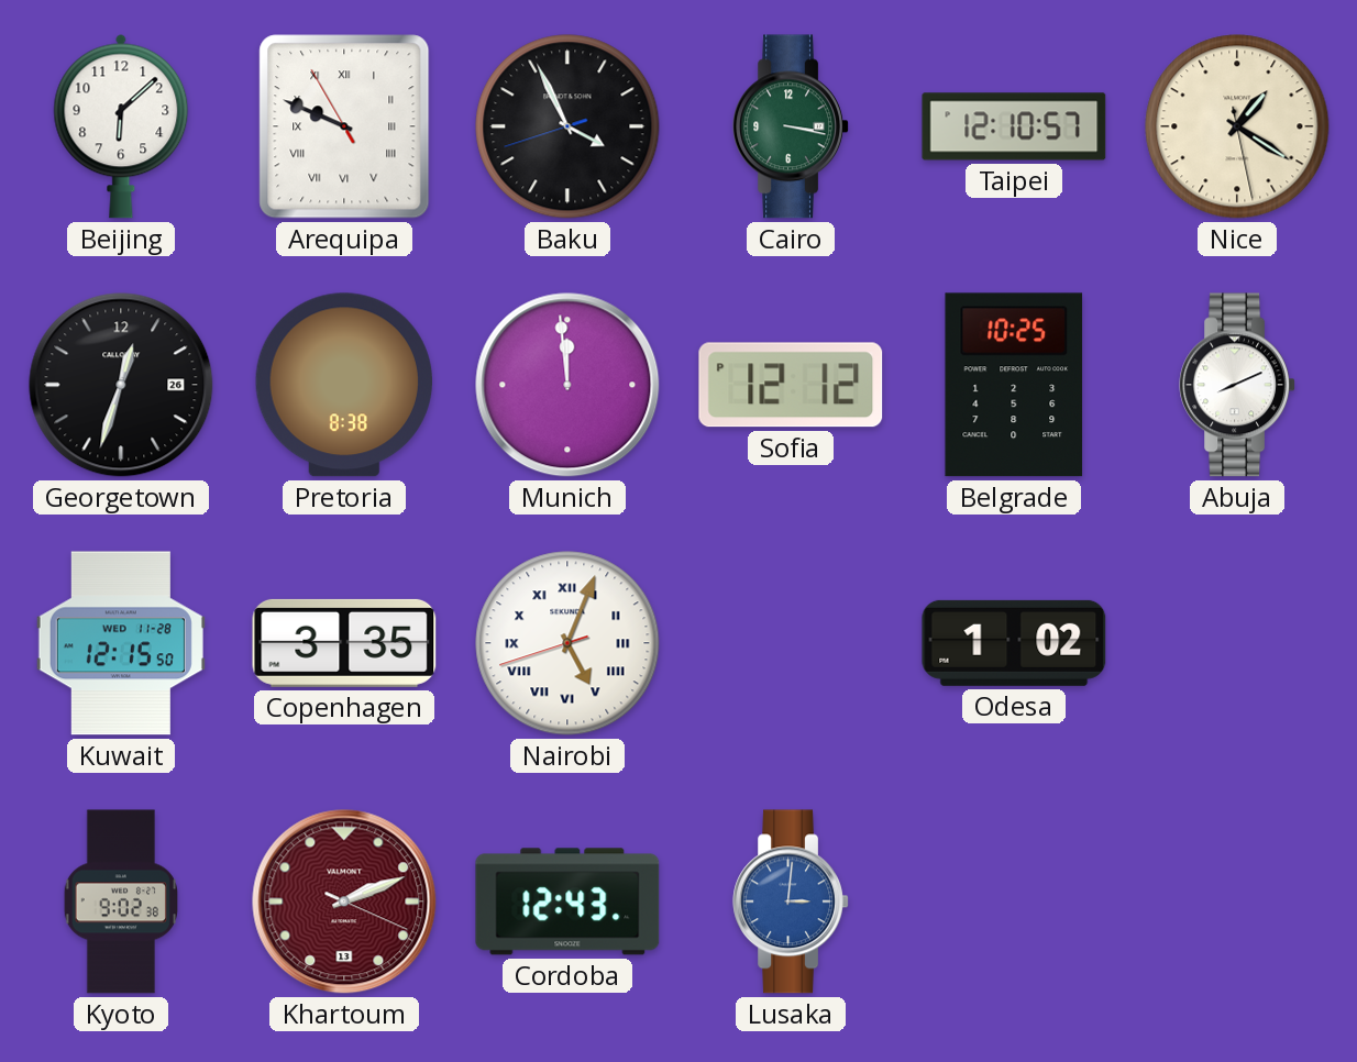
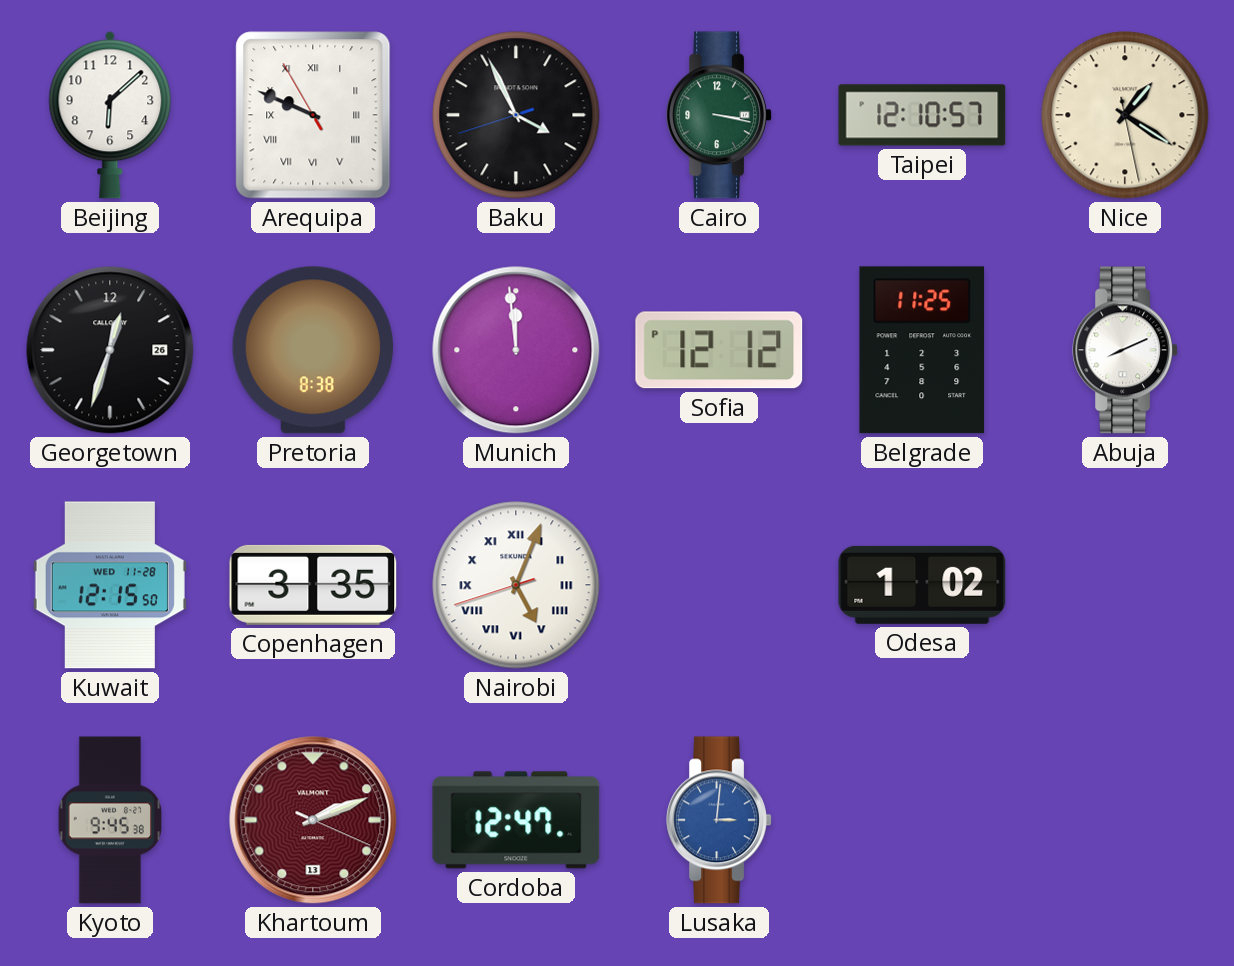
Belgrade: 10:25 -> 11:25 (922, 350)
Kyoto: 9:02 -> 9:45 (109, 820)
Cordoba: 12:43 -> 12:47 (516, 820)
